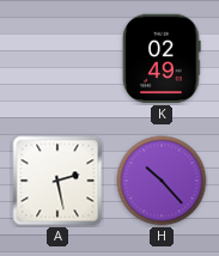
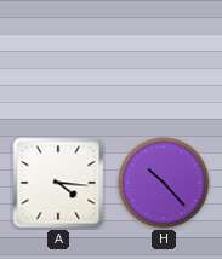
K: 02:49 -> none (162, 59)
A: 2:28 -> 4:16 (58, 183)
